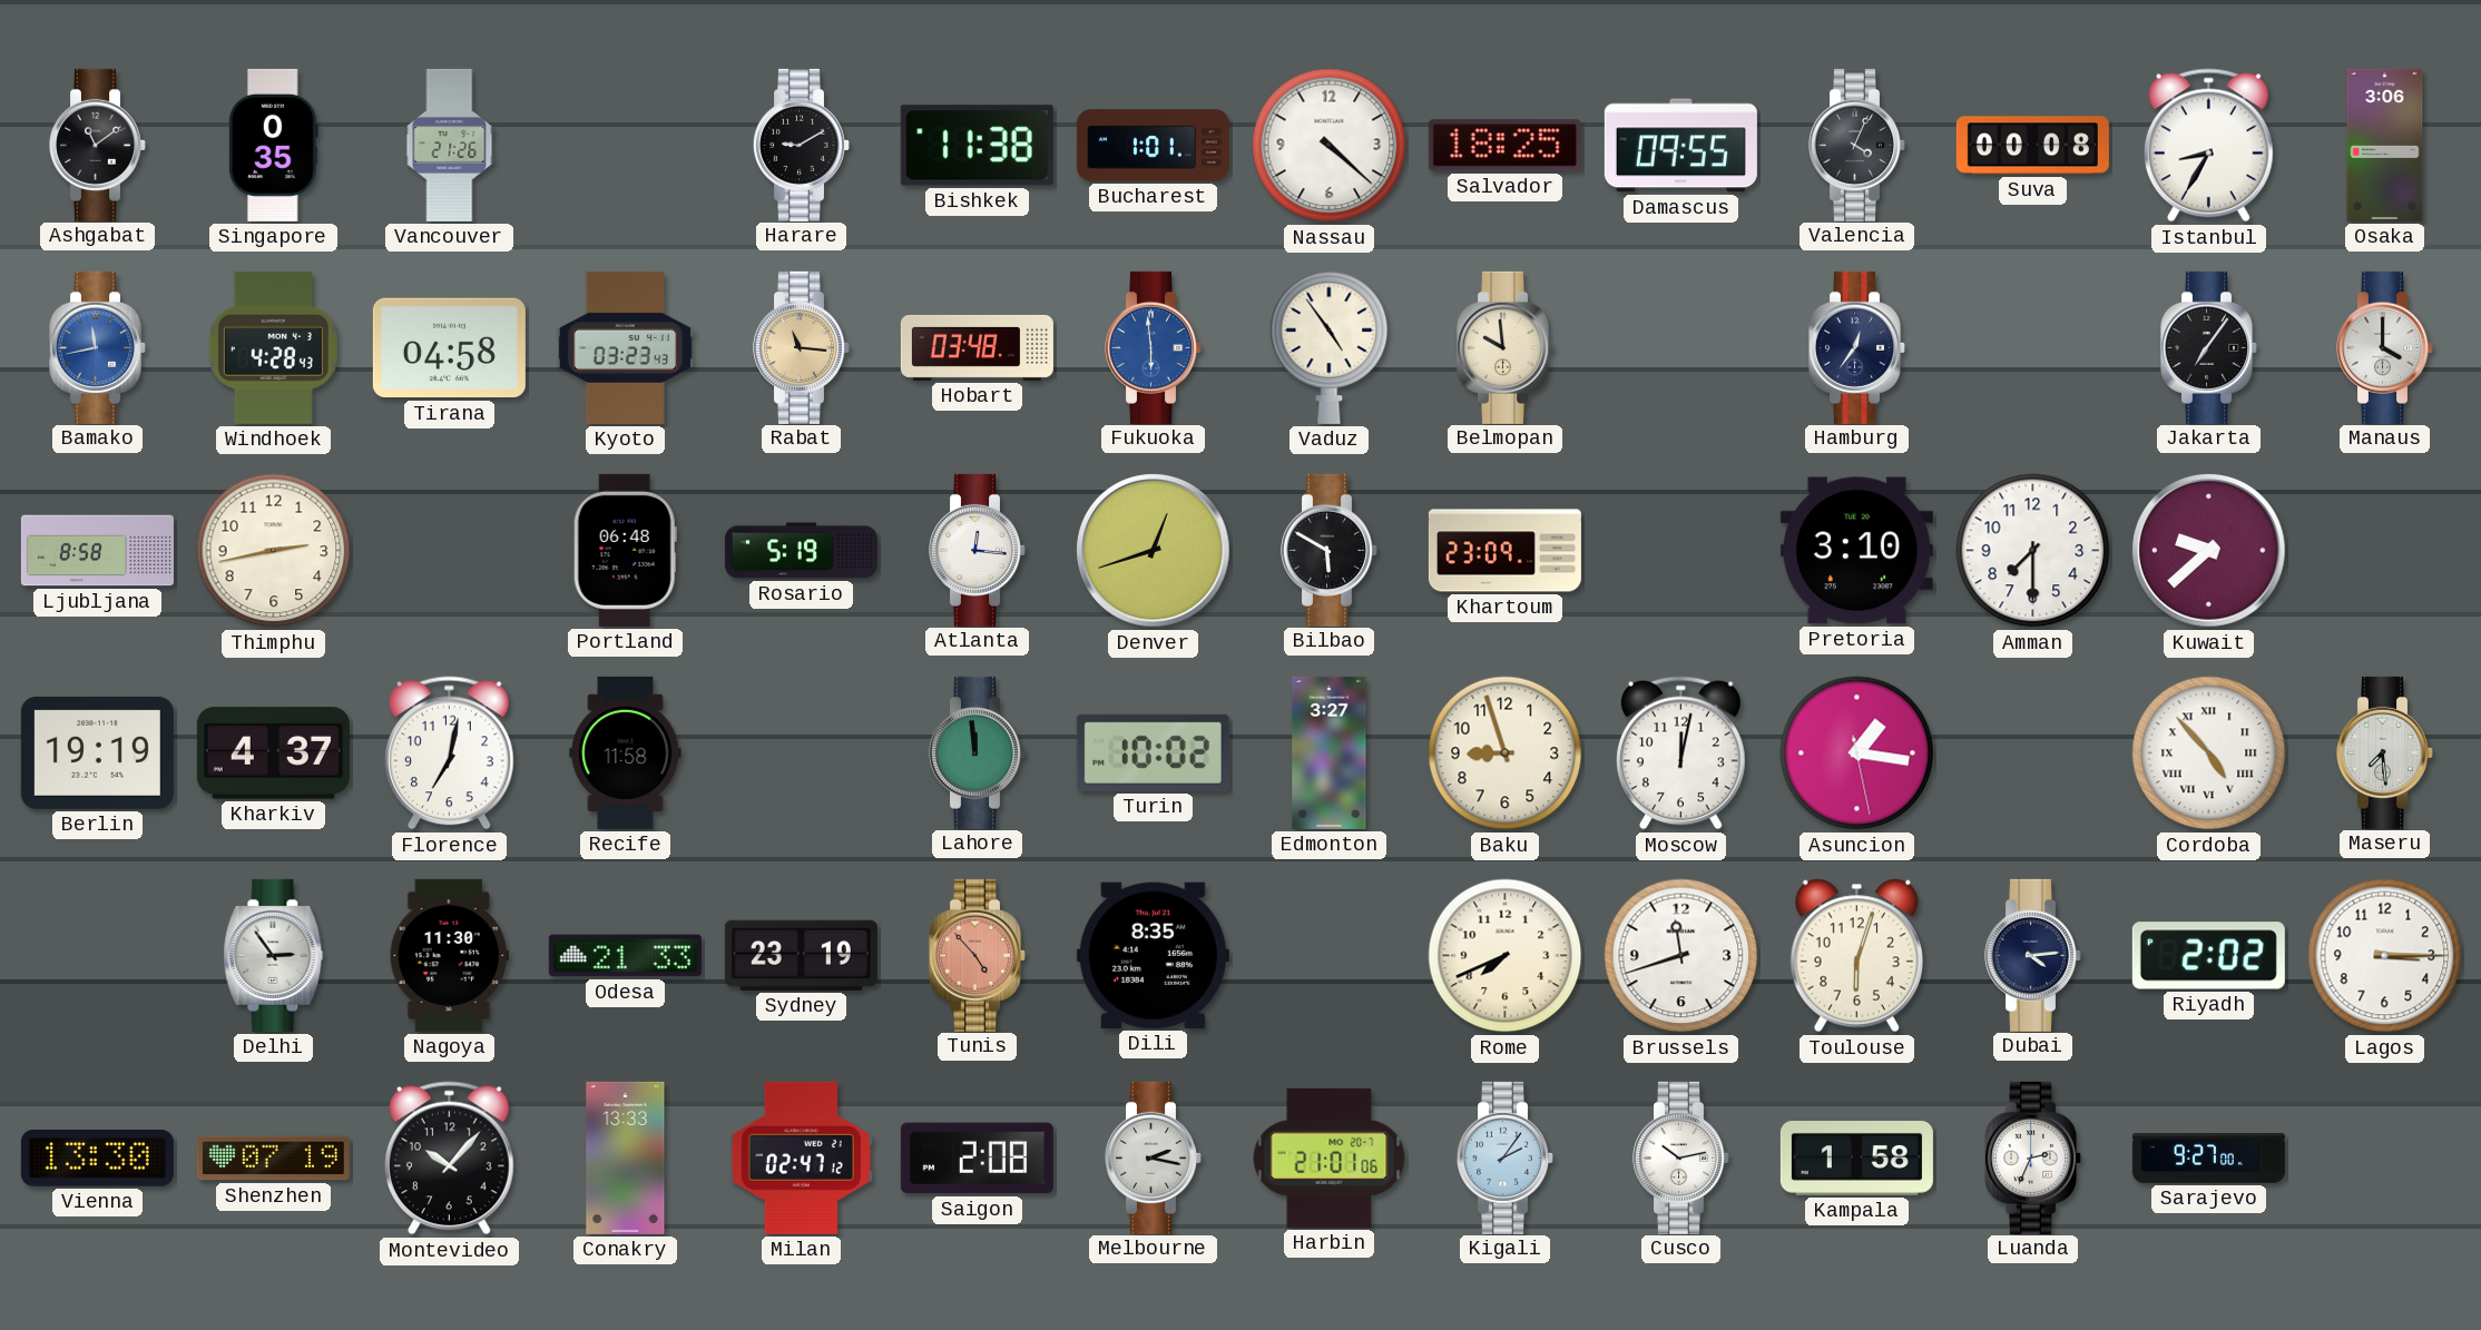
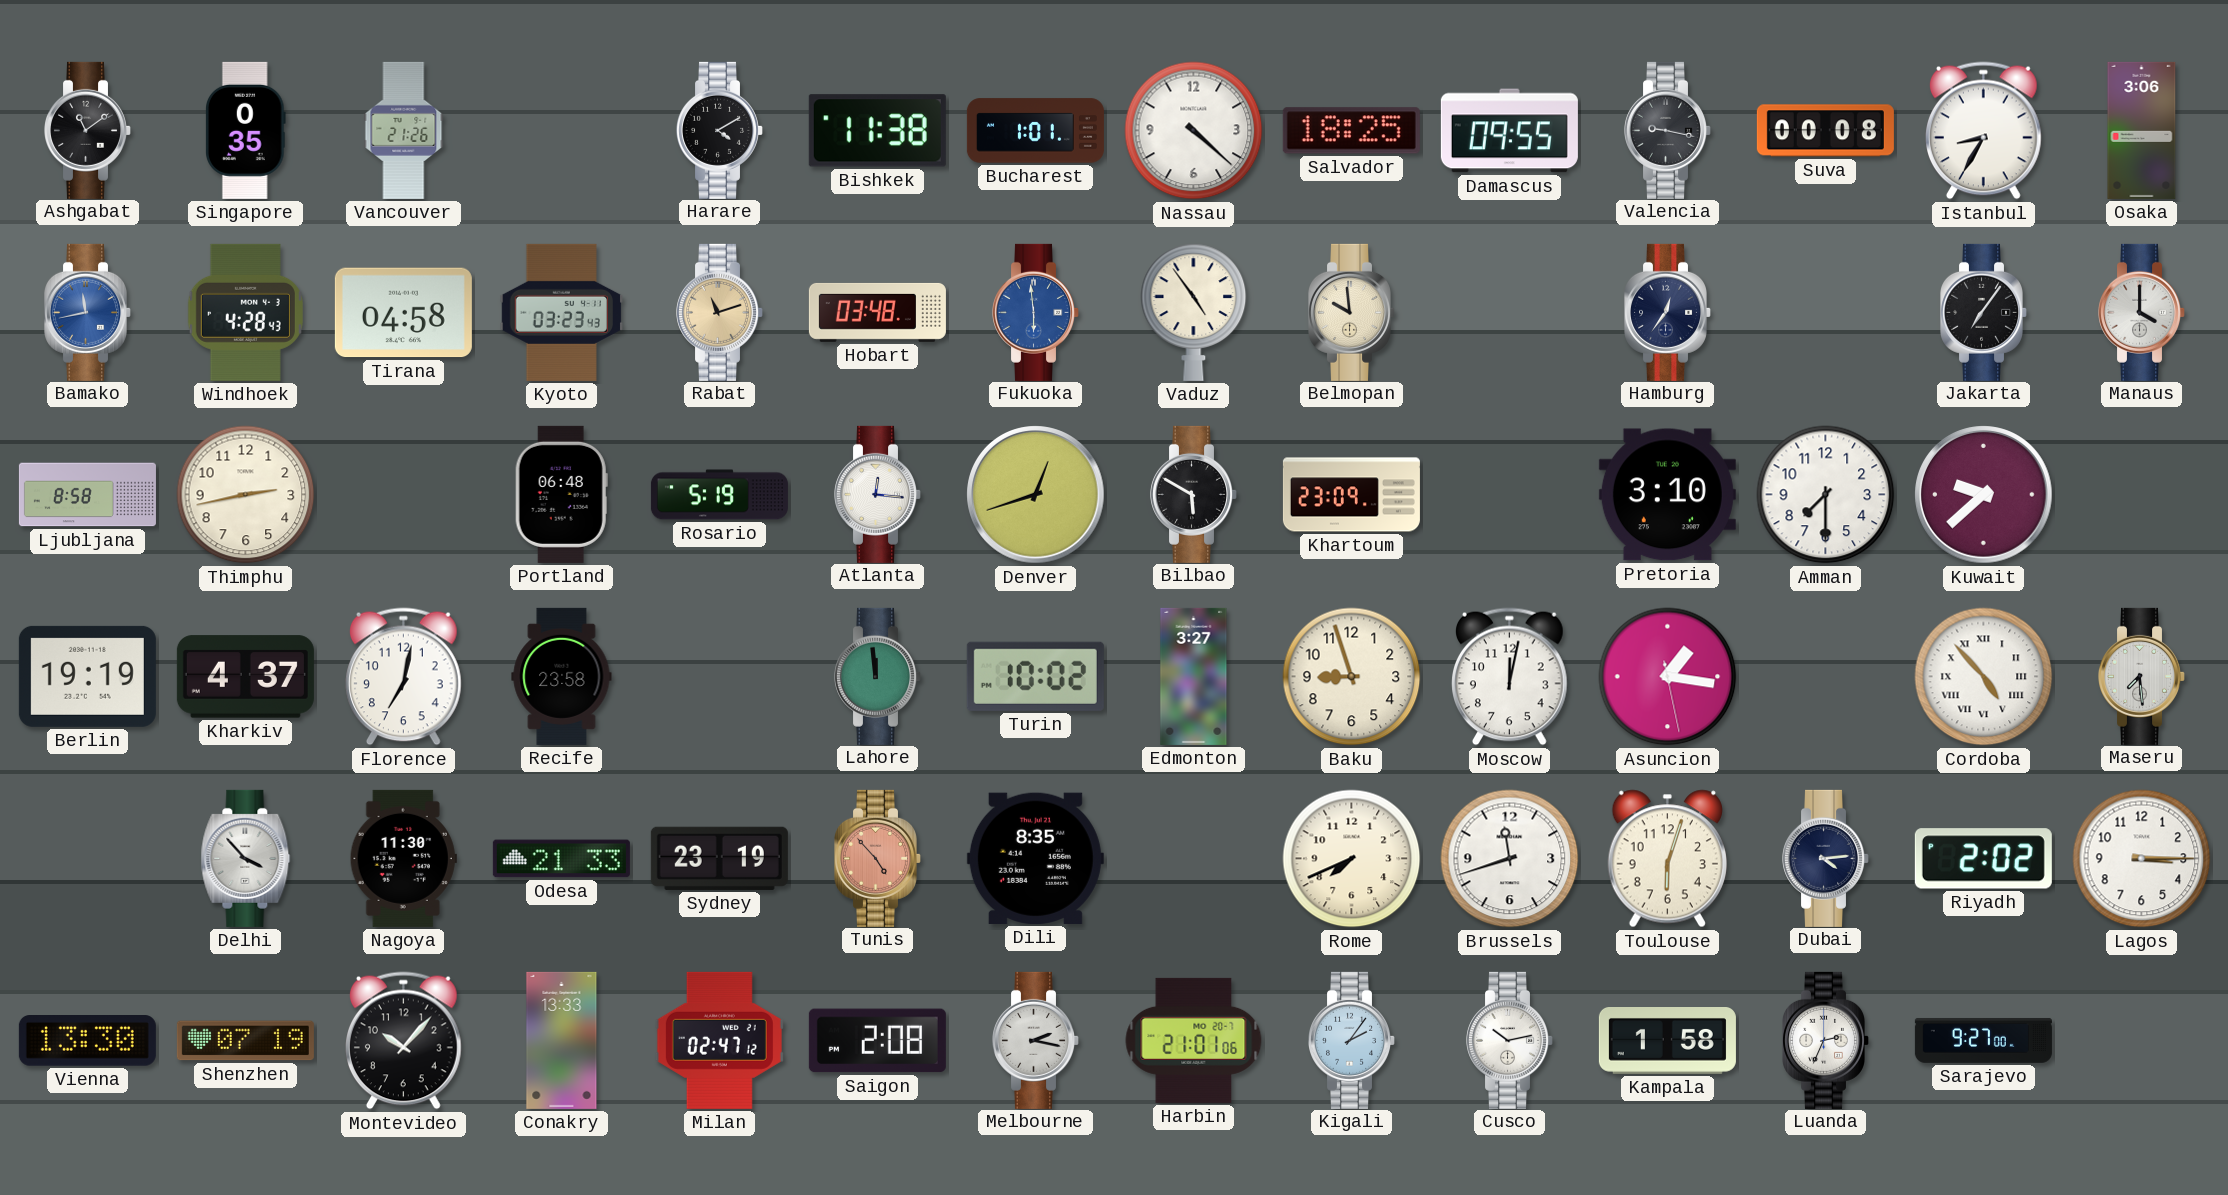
Harare: 9:10 -> 4:10 (720, 130)
Valencia: 4:04 -> 9:17 (1668, 130)
Rabat: 11:16 -> 11:12 (720, 312)
Recife: 11:58 -> 23:58 (562, 676)
Delhi: 2:54 -> 3:53 (246, 858)
